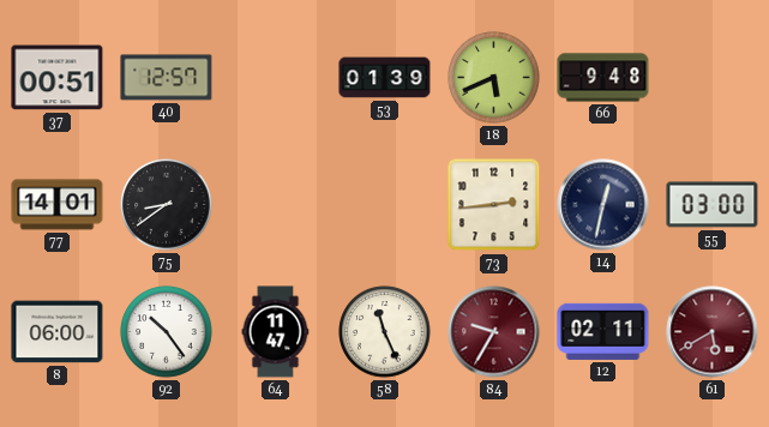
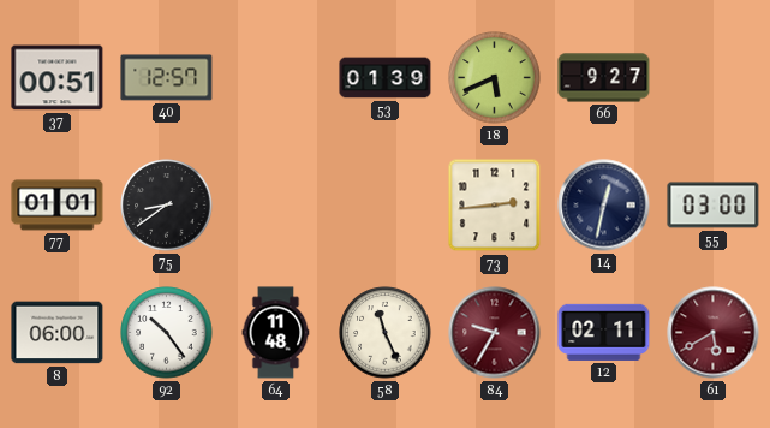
66: 9:48 -> 9:27 (604, 78)
77: 14:01 -> 01:01 (58, 206)
64: 11:47 -> 11:48 (276, 333)
